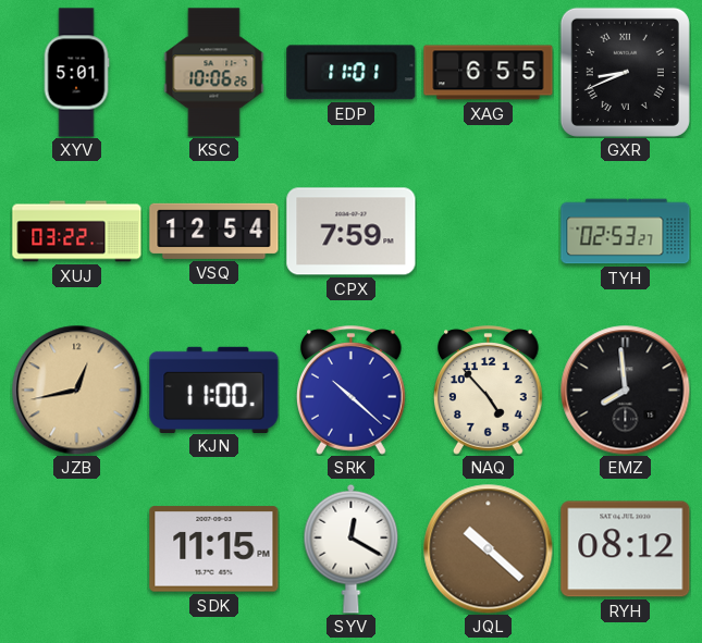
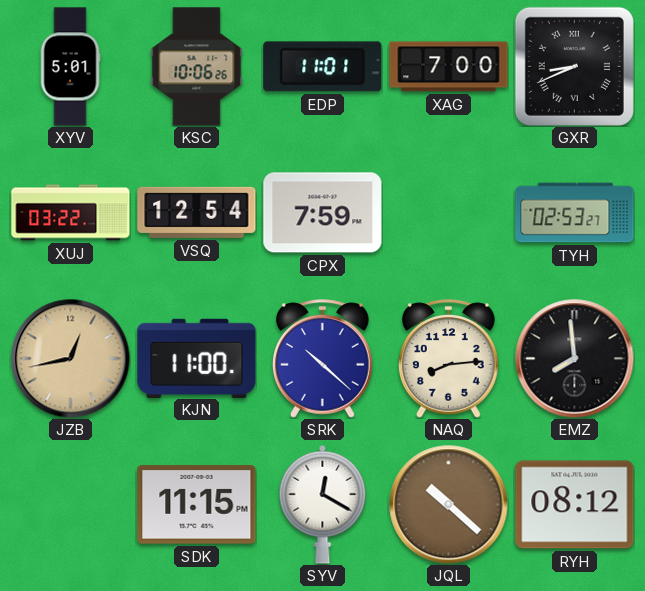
XAG: 6:55 -> 7:00 (449, 67)
NAQ: 4:53 -> 8:14 (449, 359)
